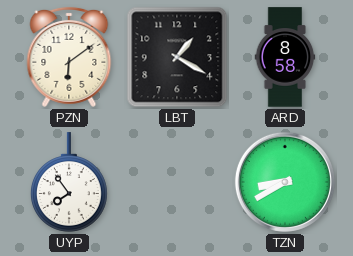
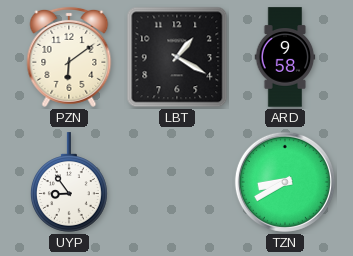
ARD: 8:58 -> 9:58 (285, 57)
UYP: 7:54 -> 8:54 (69, 182)
